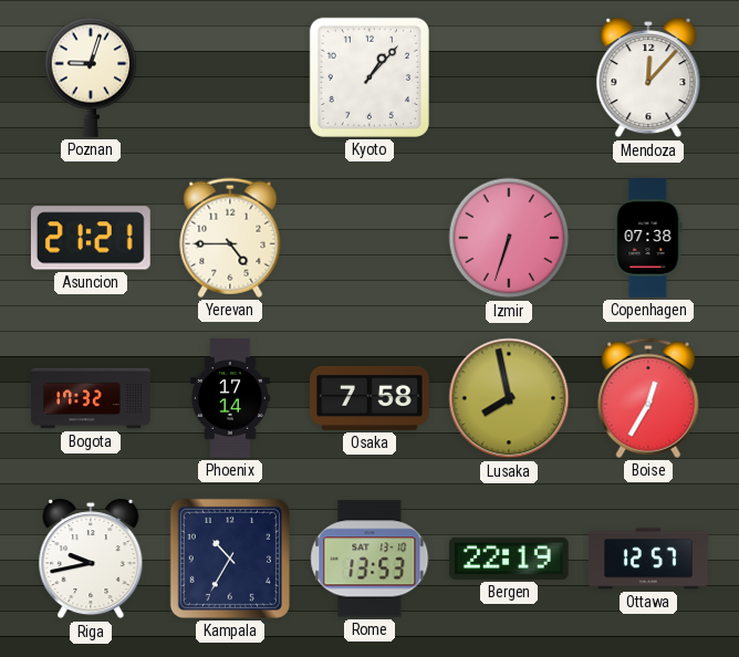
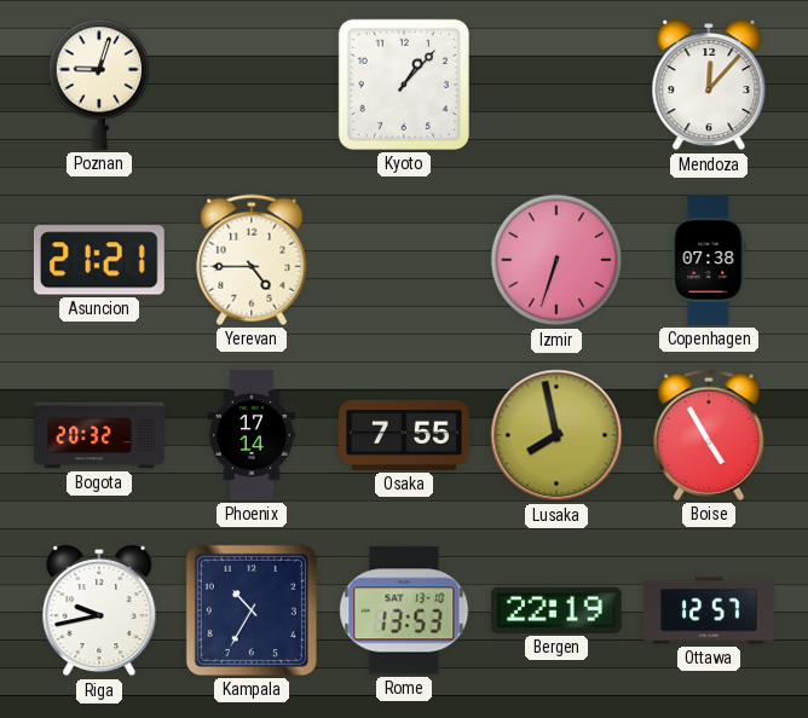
Bogota: 17:32 -> 20:32 (99, 435)
Osaka: 7:58 -> 7:55 (404, 435)
Boise: 12:35 -> 4:55 (709, 435)
